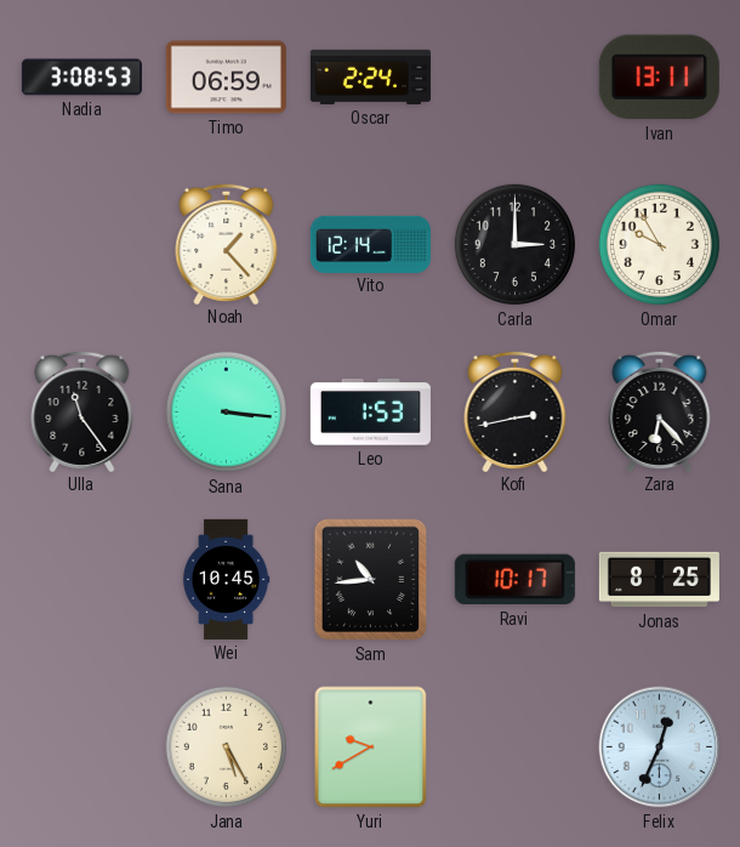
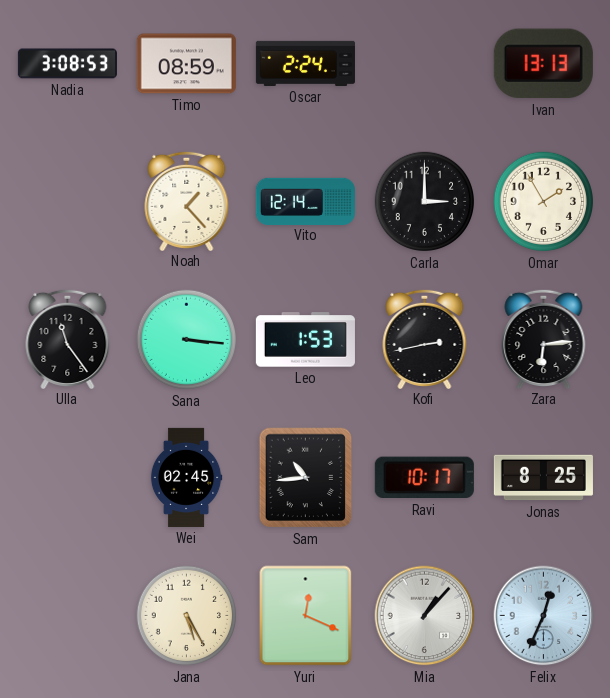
Timo: 06:59 -> 08:59 (186, 64)
Ivan: 13:11 -> 13:13 (543, 64)
Omar: 9:55 -> 1:55 (544, 202)
Zara: 6:23 -> 6:14 (544, 338)
Wei: 10:45 -> 02:45 (186, 477)
Yuri: 9:40 -> 12:19 (306, 616)
Mia: none -> 1:07 (425, 616)
